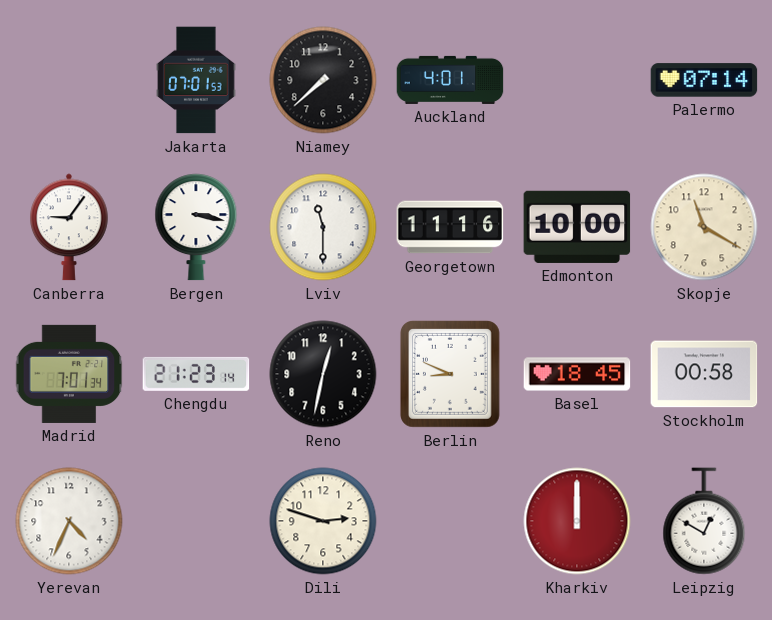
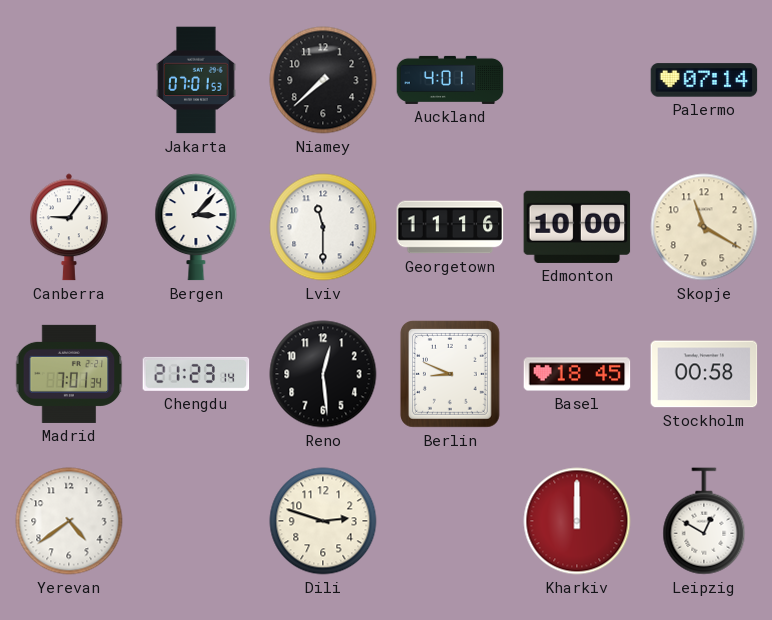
Bergen: 3:17 -> 3:07 (196, 227)
Reno: 12:32 -> 12:29 (323, 374)
Yerevan: 4:34 -> 4:39 (69, 521)
